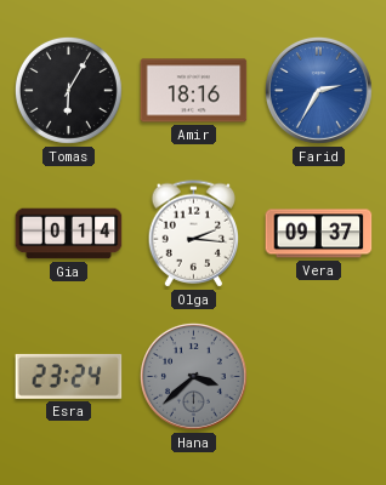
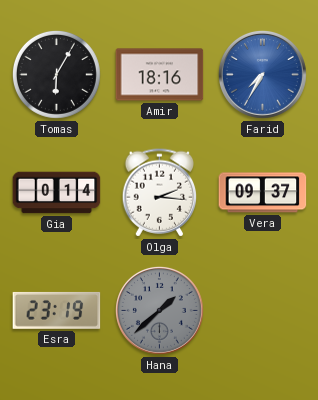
Farid: 2:35 -> 7:35 (262, 74)
Esra: 23:24 -> 23:19 (57, 310)
Hana: 3:38 -> 1:38 (159, 310)
